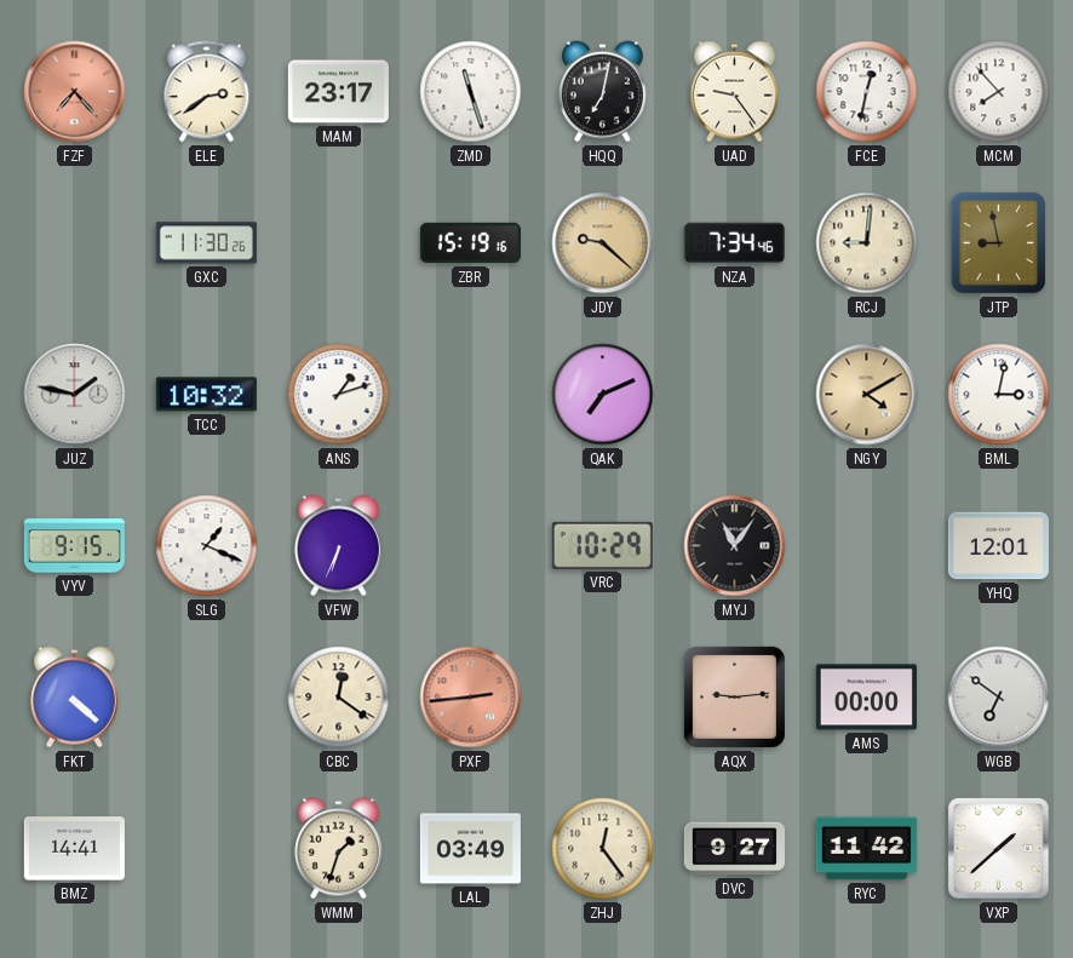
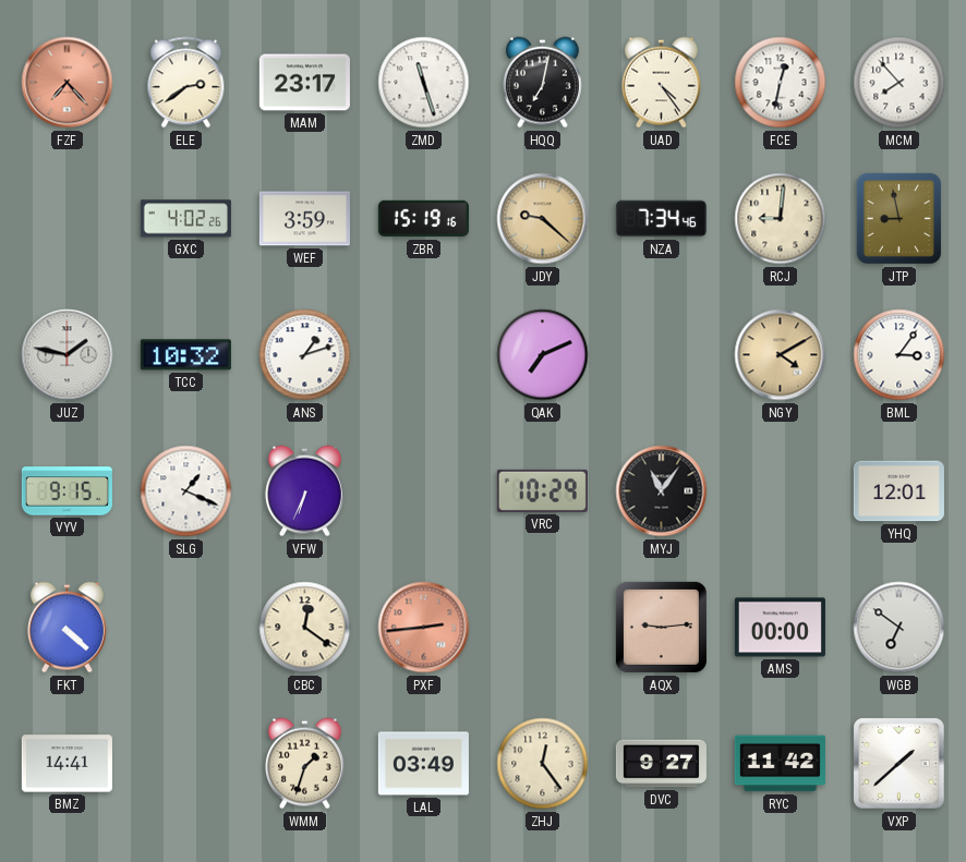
UAD: 9:24 -> 4:24 (661, 83)
GXC: 11:30 -> 4:02 (185, 219)
WEF: none -> 3:59 (304, 219)
BML: 3:02 -> 3:06 (899, 355)
